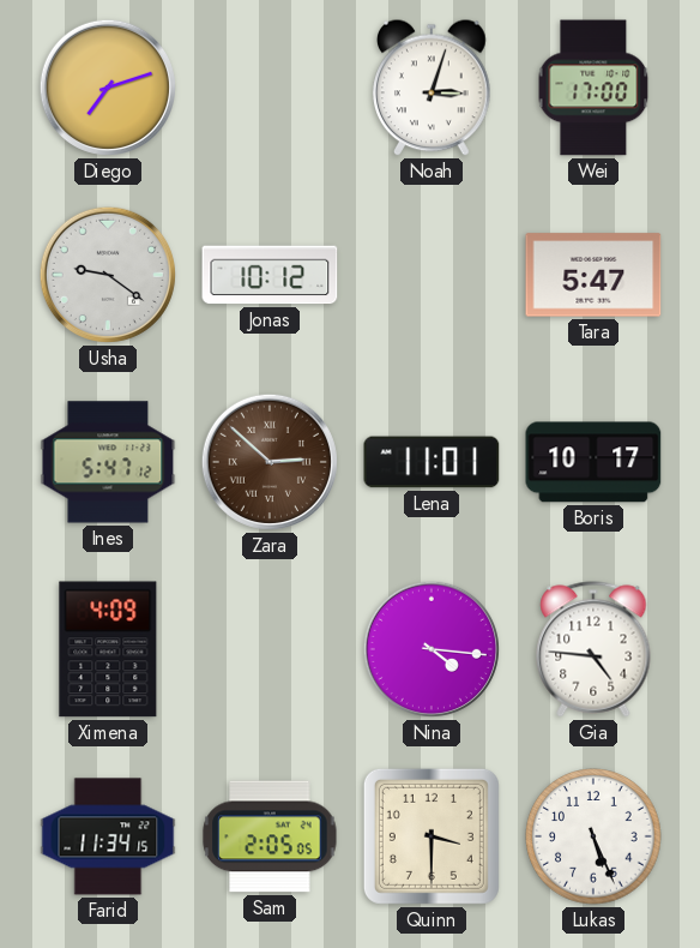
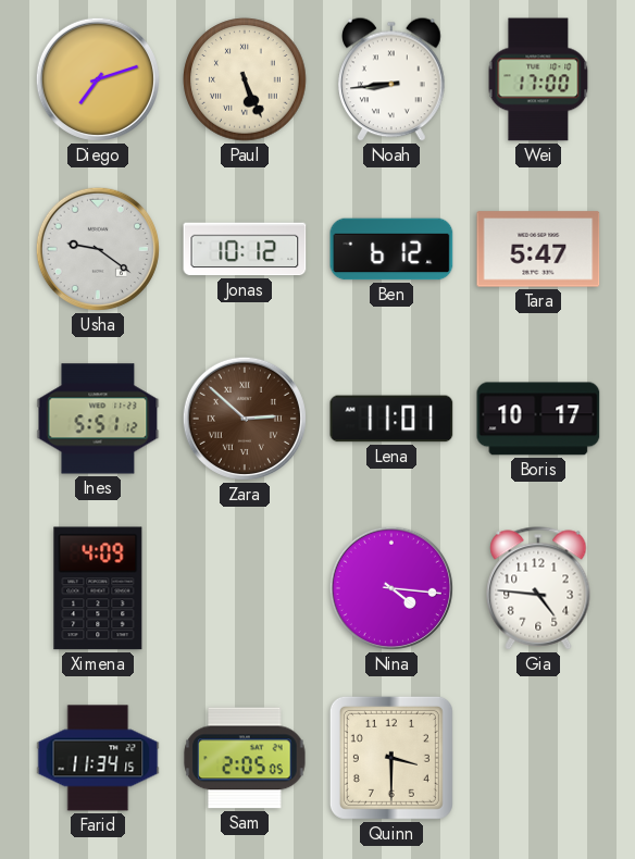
Paul: none -> 5:26 (245, 79)
Noah: 3:03 -> 8:44 (393, 79)
Ben: none -> 6:12 (391, 249)
Ines: 5:47 -> 5:51 (98, 419)
Lukas: 5:26 -> none (593, 836)
